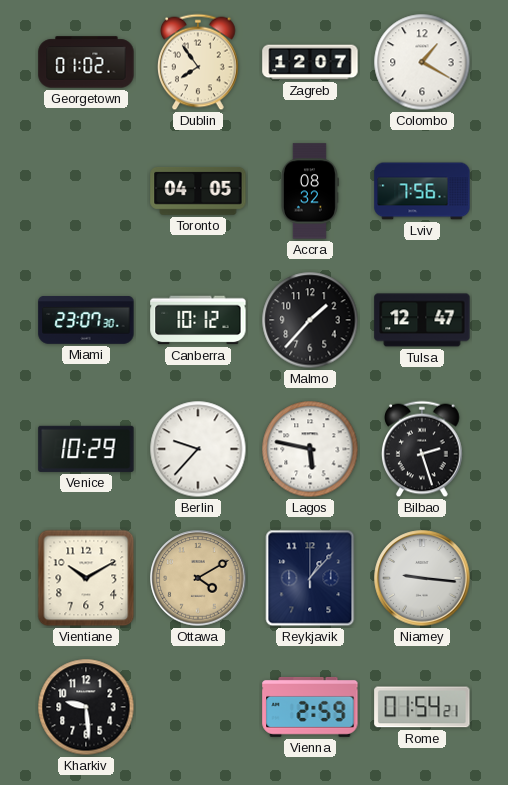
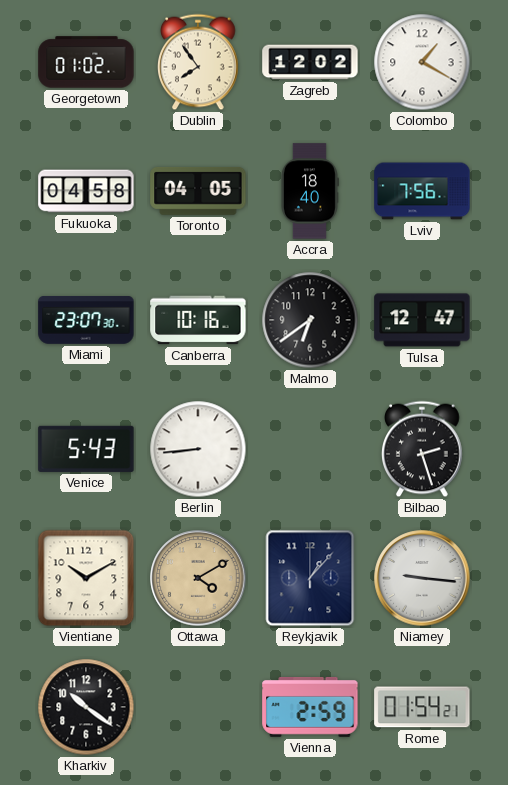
Zagreb: 12:07 -> 12:02 (310, 62)
Fukuoka: none -> 04:58 (86, 191)
Accra: 08:32 -> 18:40 (309, 191)
Canberra: 10:12 -> 10:16 (198, 320)
Malmo: 1:37 -> 6:39 (310, 320)
Venice: 10:29 -> 5:43 (86, 449)
Berlin: 9:37 -> 8:44 (198, 449)
Lagos: 5:47 -> none (310, 449)
Kharkiv: 9:29 -> 10:21 (86, 707)
